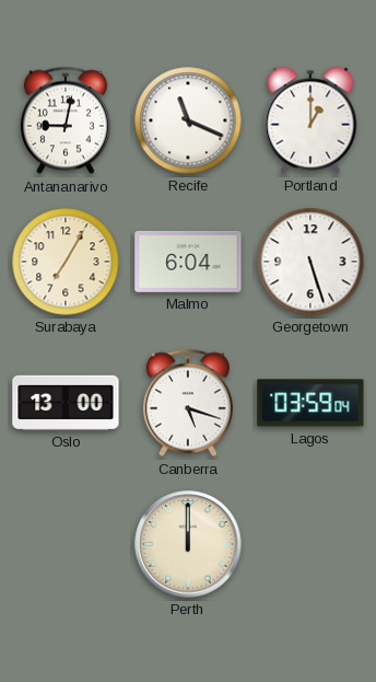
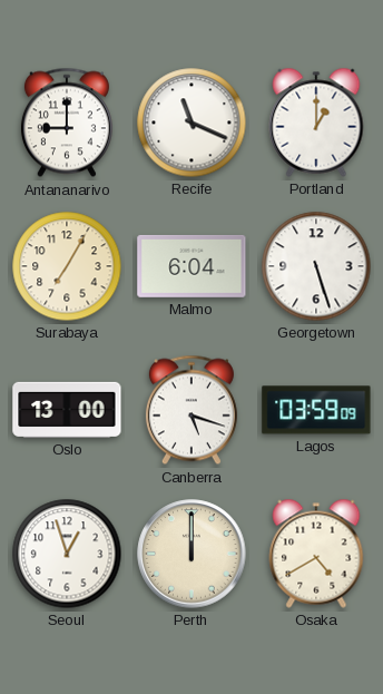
Antananarivo: 9:02 -> 9:00 (67, 123)
Lagos: 03:59:04 -> 03:59:09 (316, 410)
Seoul: none -> 12:57 (67, 554)
Osaka: none -> 4:40 (316, 554)
